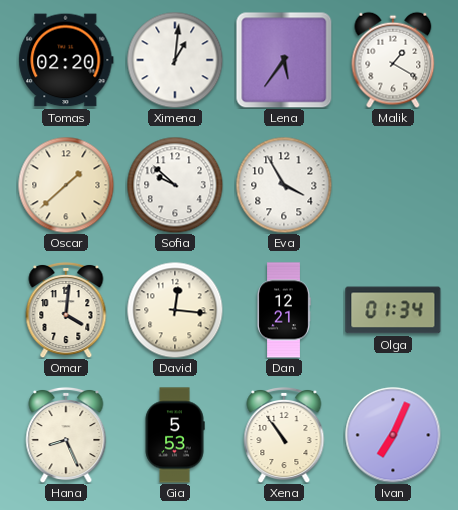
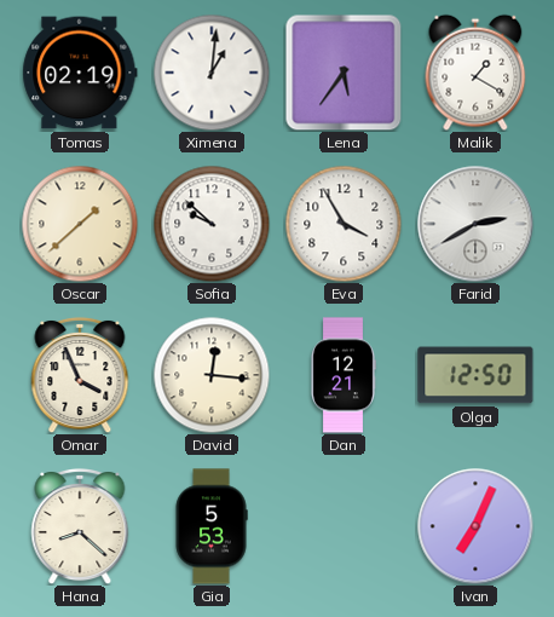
Tomas: 02:20 -> 02:19 (80, 73)
Farid: none -> 2:40 (475, 224)
Omar: 4:01 -> 3:56 (80, 375)
Olga: 01:34 -> 12:50 (475, 375)
Hana: 8:26 -> 8:22 (80, 526)
Xena: 10:54 -> none (284, 435)
